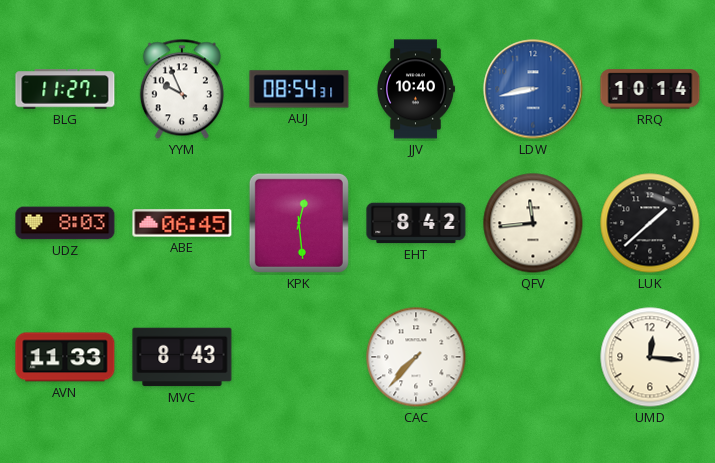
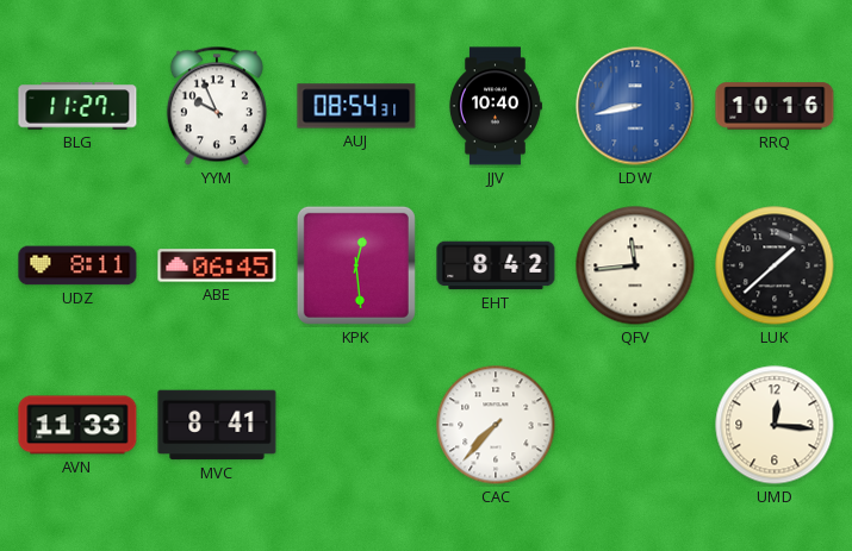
RRQ: 10:14 -> 10:16 (775, 106)
UDZ: 8:03 -> 8:11 (77, 265)
MVC: 8:43 -> 8:41 (217, 425)
